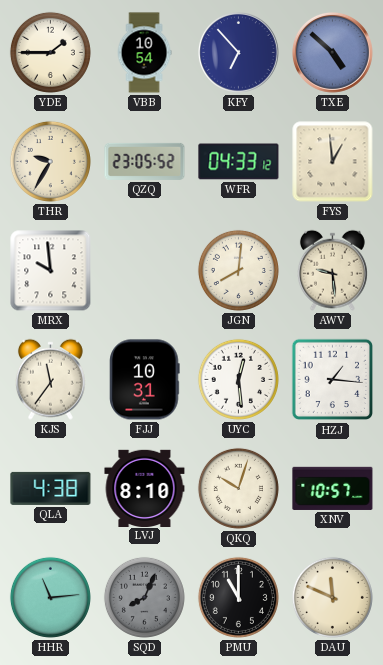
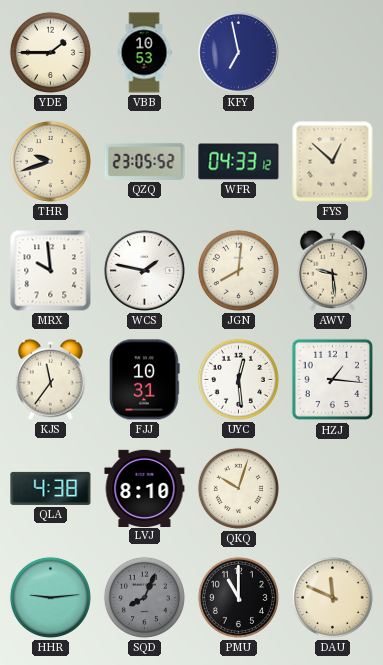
VBB: 10:54 -> 10:53 (144, 53)
KFY: 6:53 -> 6:58 (239, 53)
TXE: 4:52 -> none (333, 53)
THR: 9:35 -> 9:42 (50, 161)
FYS: 12:59 -> 12:52 (333, 162)
WCS: none -> 1:47 (145, 271)
XNV: 10:57 -> none (333, 488)
HHR: 11:14 -> 9:14 (50, 597)
